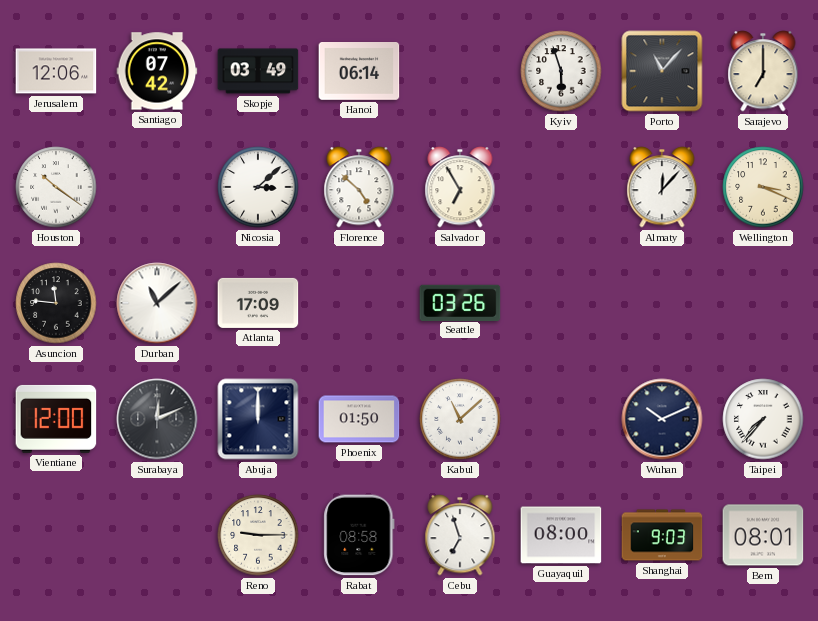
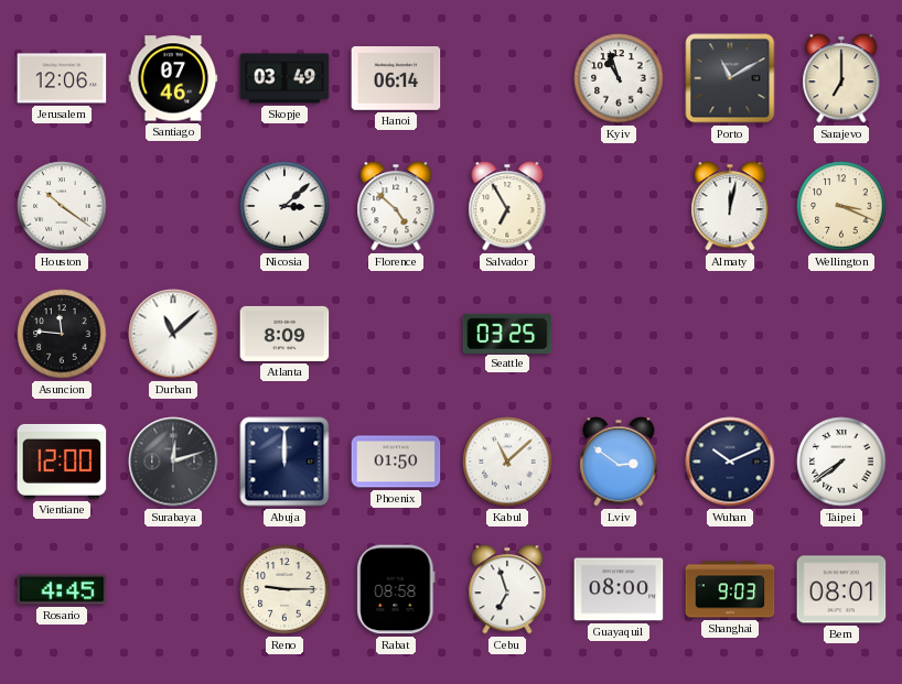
Santiago: 07:42 -> 07:46 (173, 78)
Kyiv: 5:57 -> 10:57 (619, 78)
Porto: 11:07 -> 11:10 (730, 78)
Almaty: 12:07 -> 12:02 (730, 206)
Atlanta: 17:09 -> 8:09 (284, 334)
Seattle: 03:26 -> 03:25 (507, 333)
Surabaya: 12:11 -> 12:12 (173, 462)
Lviv: none -> 2:51 (619, 462)
Taipei: 7:37 -> 7:39 (841, 462)
Rosario: none -> 4:45 (62, 589)
